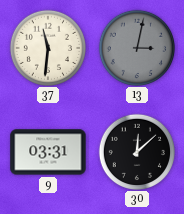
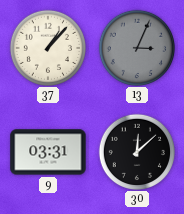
37: 11:31 -> 1:07 (47, 47)
13: 3:02 -> 3:04 (136, 47)
